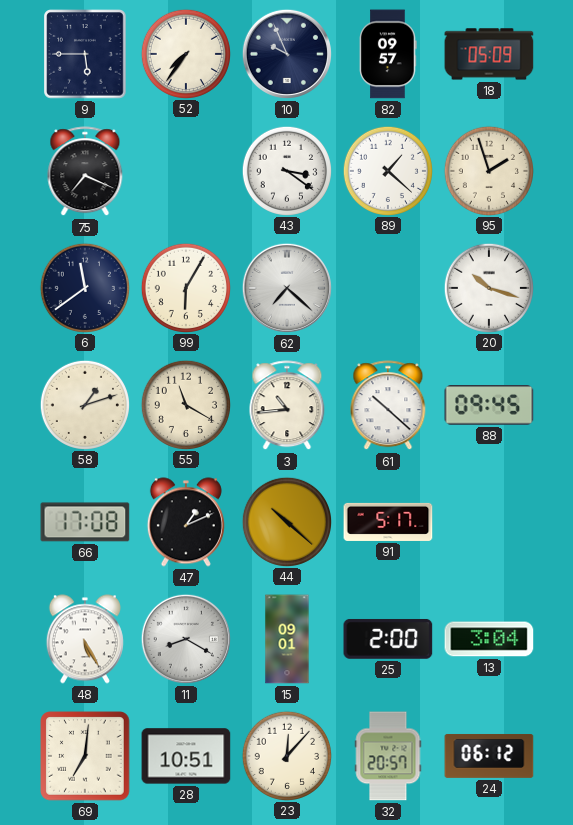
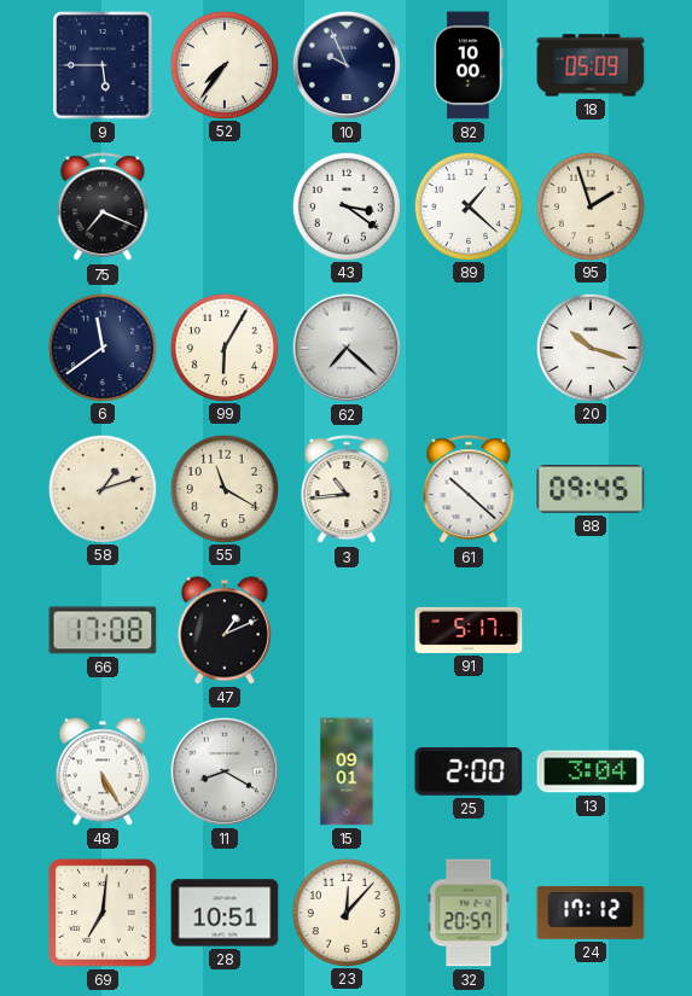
82: 09:57 -> 10:00 (469, 65)
44: 10:22 -> none (286, 521)
24: 06:12 -> 17:12 (591, 913)
